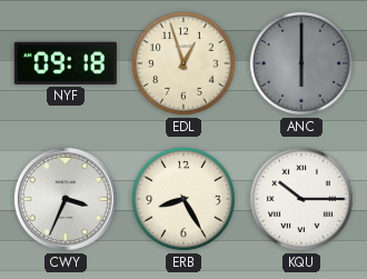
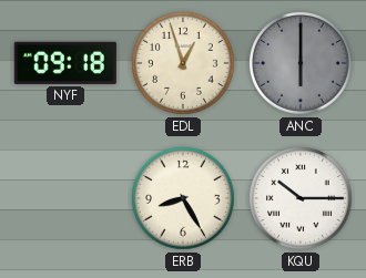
CWY: 3:34 -> none (66, 199)
